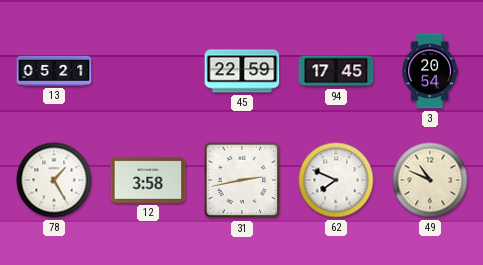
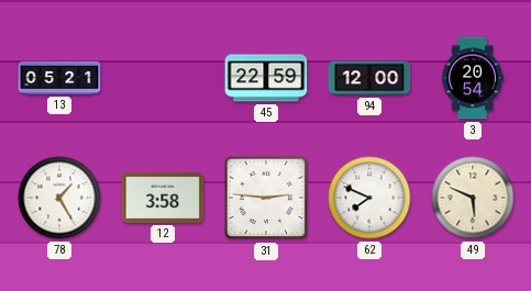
94: 17:45 -> 12:00 (369, 78)
31: 2:43 -> 2:46 (266, 198)
49: 10:49 -> 5:49 (473, 198)
